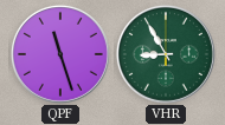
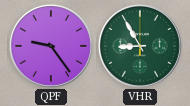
QPF: 11:27 -> 9:24 (51, 46)
